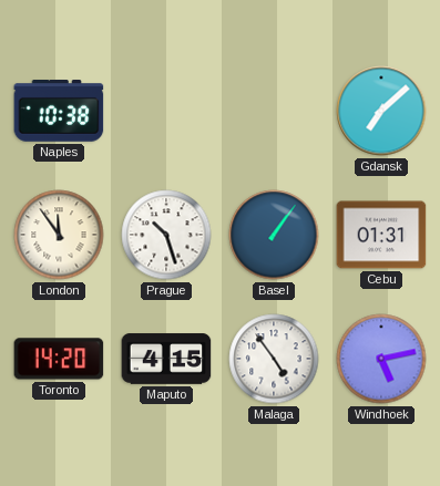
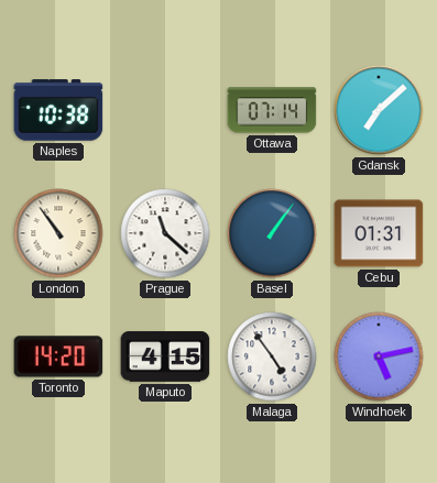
Ottawa: none -> 07:14 (272, 110)
London: 11:54 -> 10:54 (58, 233)
Prague: 10:27 -> 11:22 (165, 233)
